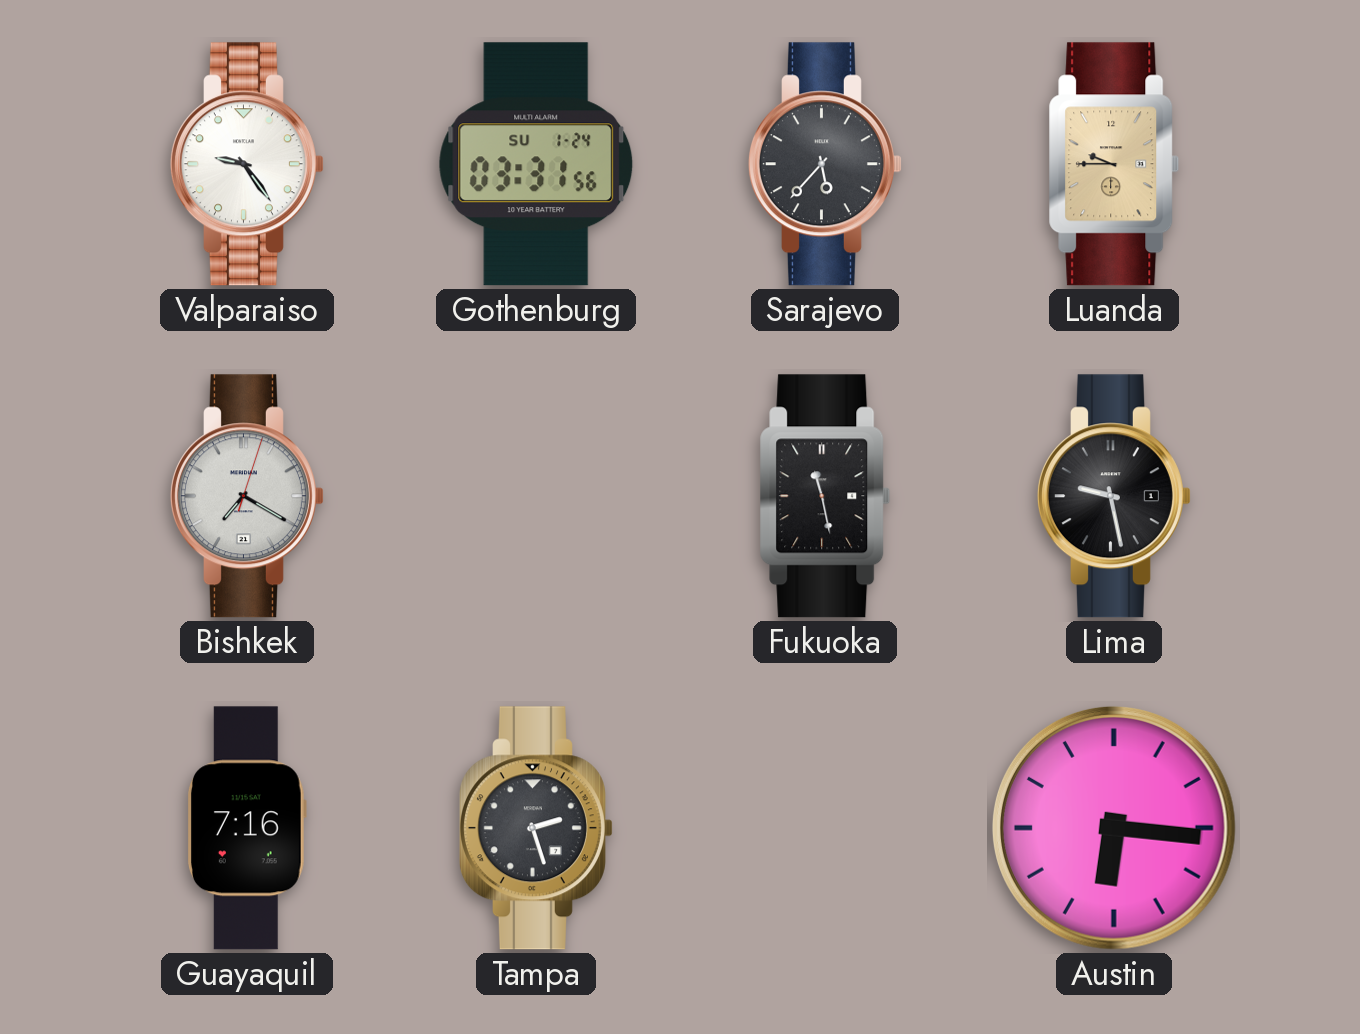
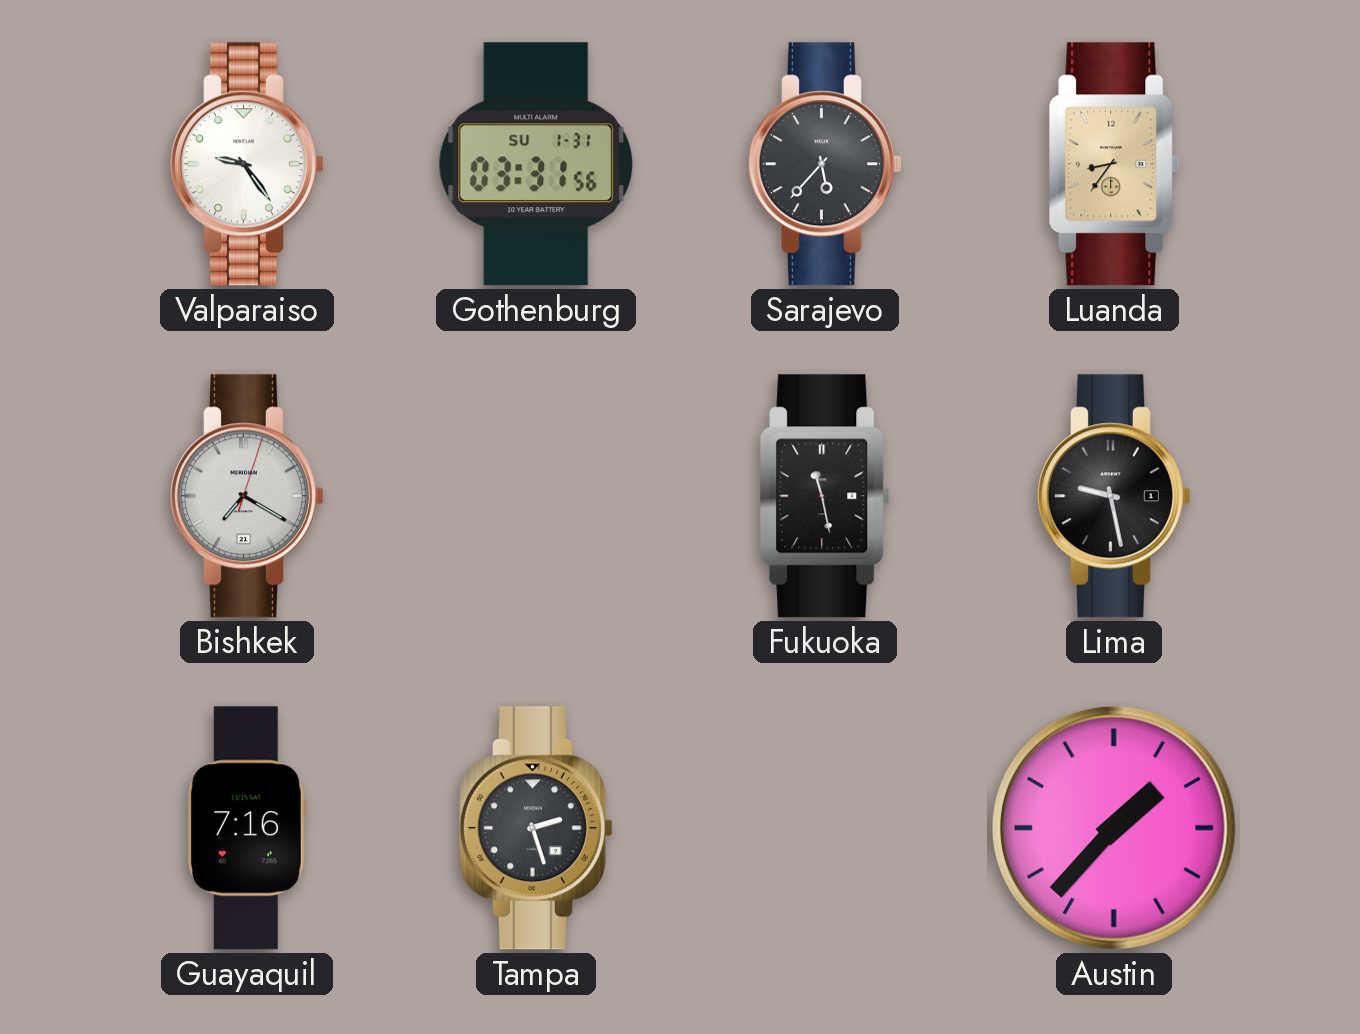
Gothenburg date: SU 1-24 -> SU 1-31 (536, 164)
Luanda: 9:45 -> 8:36 (1114, 164)
Austin: 6:16 -> 1:37 (1114, 828)
